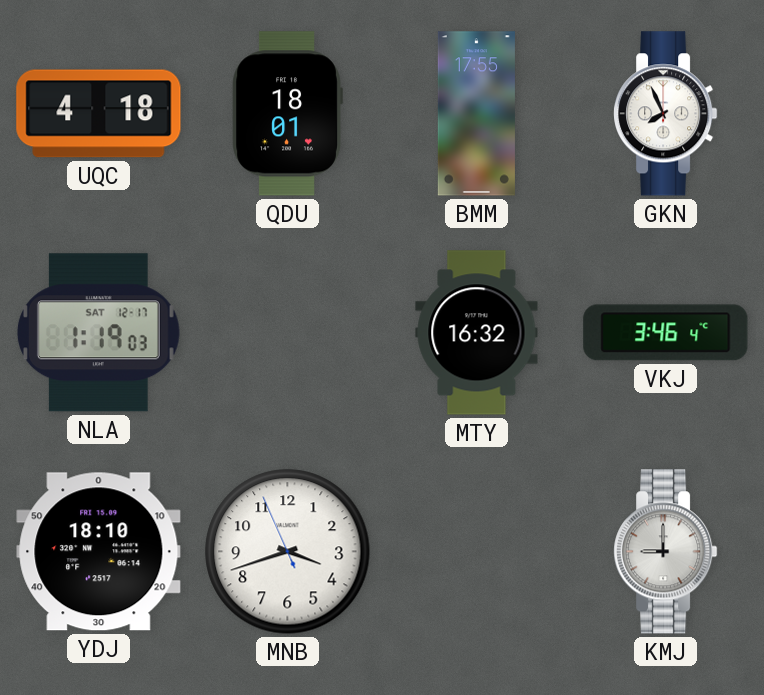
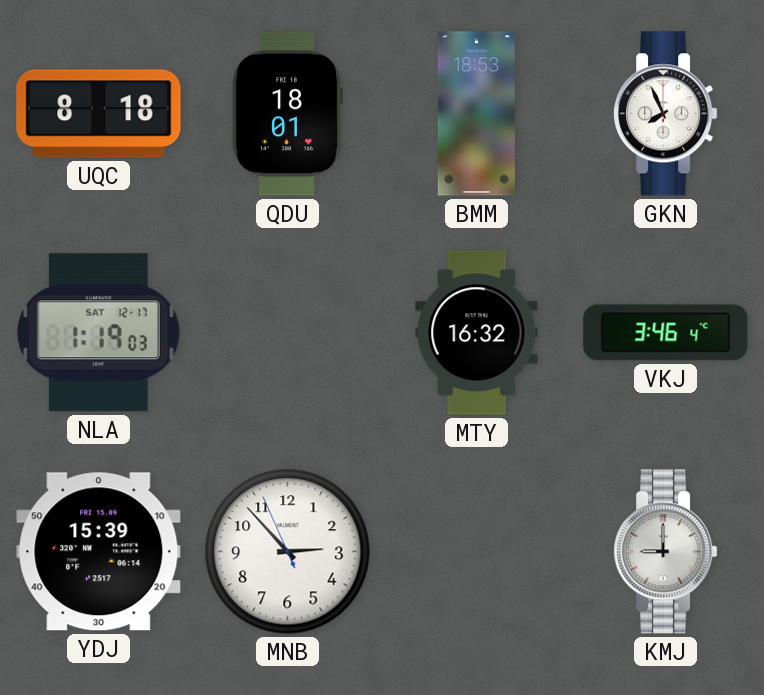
UQC: 4:18 -> 8:18 (99, 114)
BMM: 17:55 -> 18:53 (476, 114)
YDJ: 18:10 -> 15:39 (99, 552)
MNB: 3:41 -> 2:52 (288, 552)
